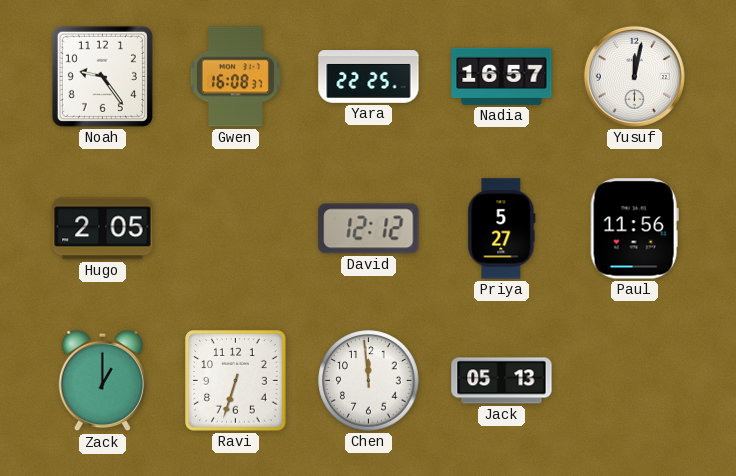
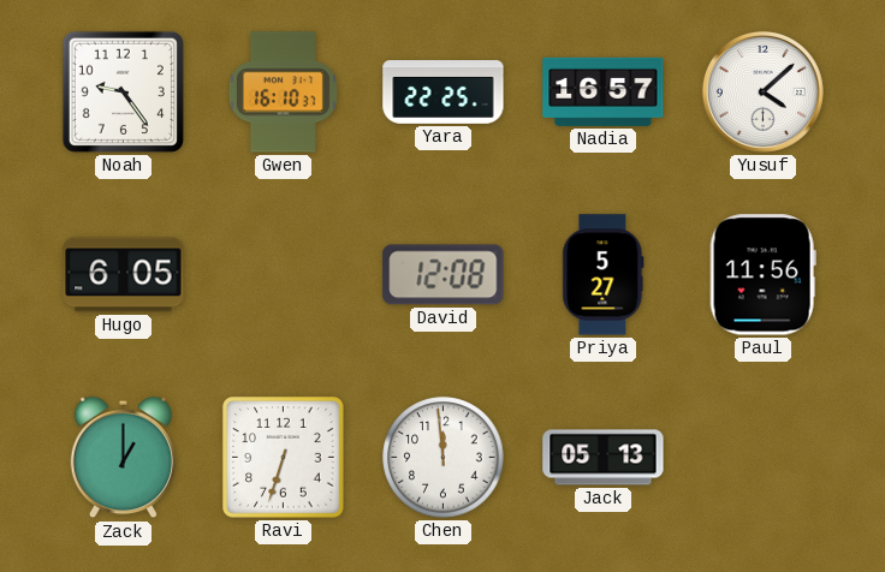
Gwen: 16:08 -> 16:10 (283, 93)
Yusuf: 12:02 -> 4:08 (762, 91)
Hugo: 2:05 -> 6:05 (124, 275)
David: 12:12 -> 12:08 (444, 275)
